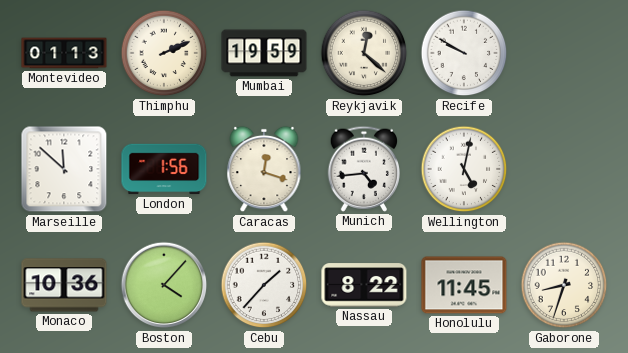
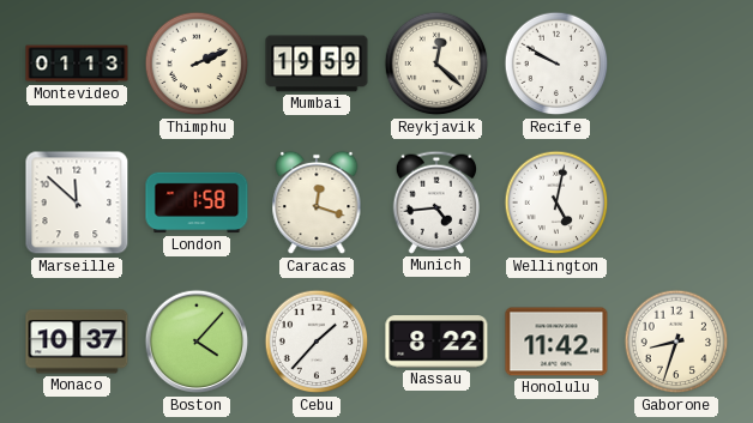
London: 1:56 -> 1:58 (197, 203)
Monaco: 10:36 -> 10:37 (77, 342)
Honolulu: 11:45 -> 11:42 (556, 342)
